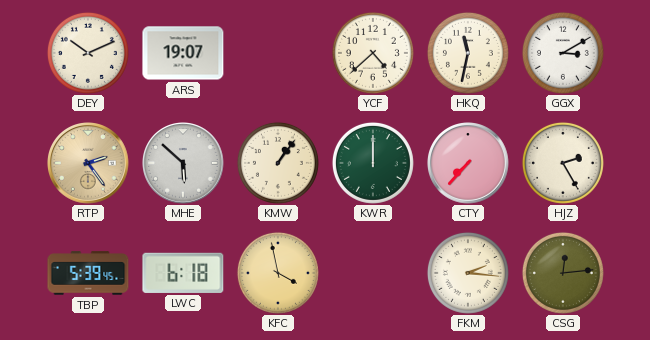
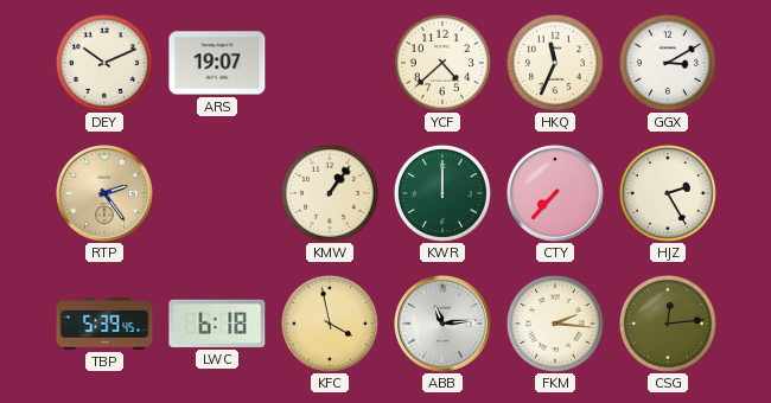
HKQ: 11:32 -> 11:34 (555, 63)
MHE: 5:52 -> none (184, 164)
ABB: none -> 11:14 (444, 325)
